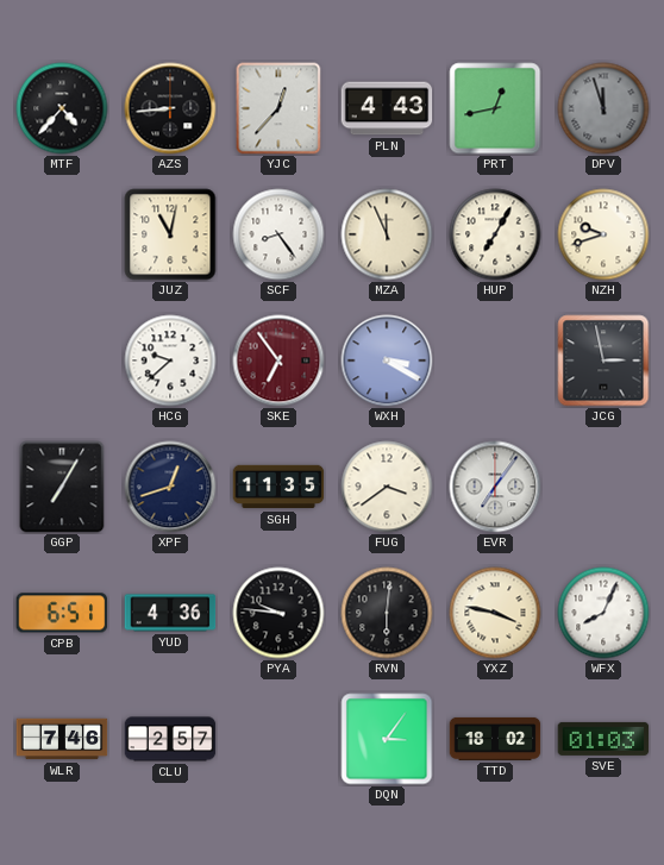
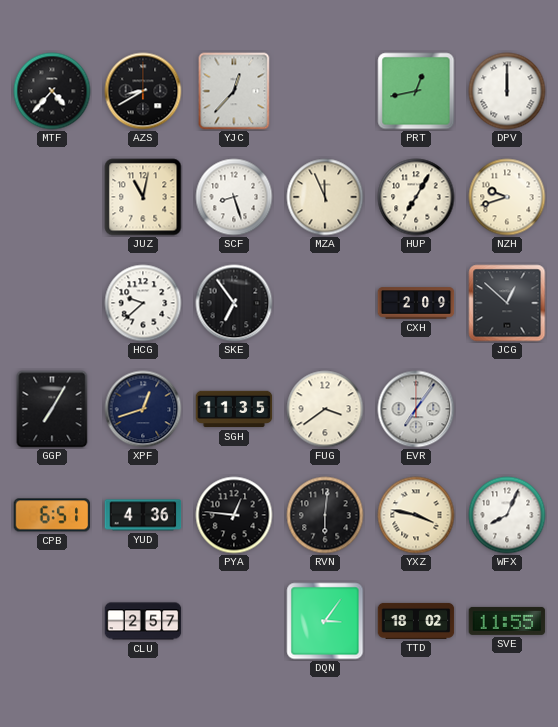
AZS: 8:44 -> 8:40 (143, 91)
PLN: 4:43 -> none (387, 108)
DPV: 11:57 -> 12:00 (507, 91)
DPV dial: grey -> white (507, 91)
SCF: 8:24 -> 8:27 (234, 197)
SKE dial: burgundy -> black (234, 303)
WXH: 3:20 -> none (387, 361)
CXH: none -> 2:09 (416, 303)
JCG: 2:58 -> 12:52 (507, 303)
PYA: 9:46 -> 12:46 (234, 515)
WLR: 7:46 -> none (62, 739)
SVE: 01:03 -> 11:55 (507, 621)
